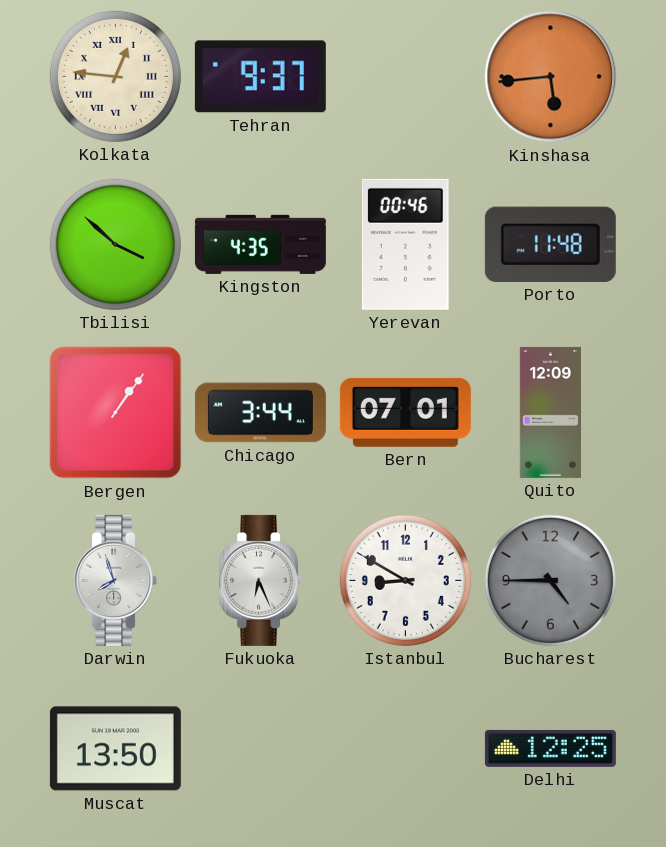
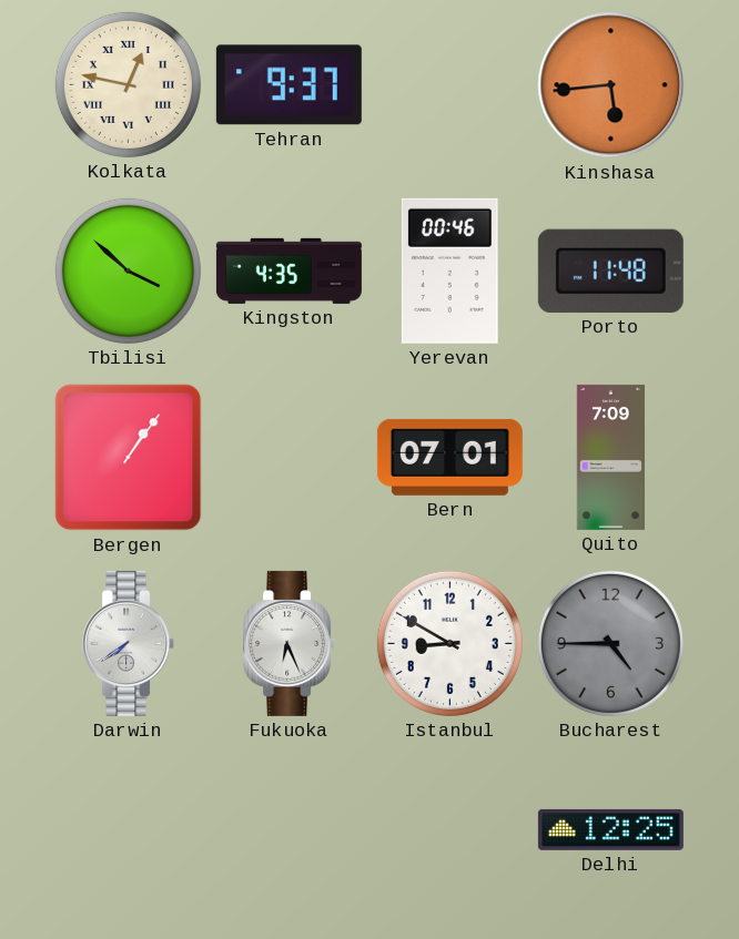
Kolkata: 12:46 -> 12:47 (128, 84)
Chicago: 3:44 -> none (260, 413)
Quito: 12:09 -> 7:09 (610, 457)
Darwin: 7:57 -> 7:39 (129, 643)
Muscat: 13:50 -> none (115, 749)
